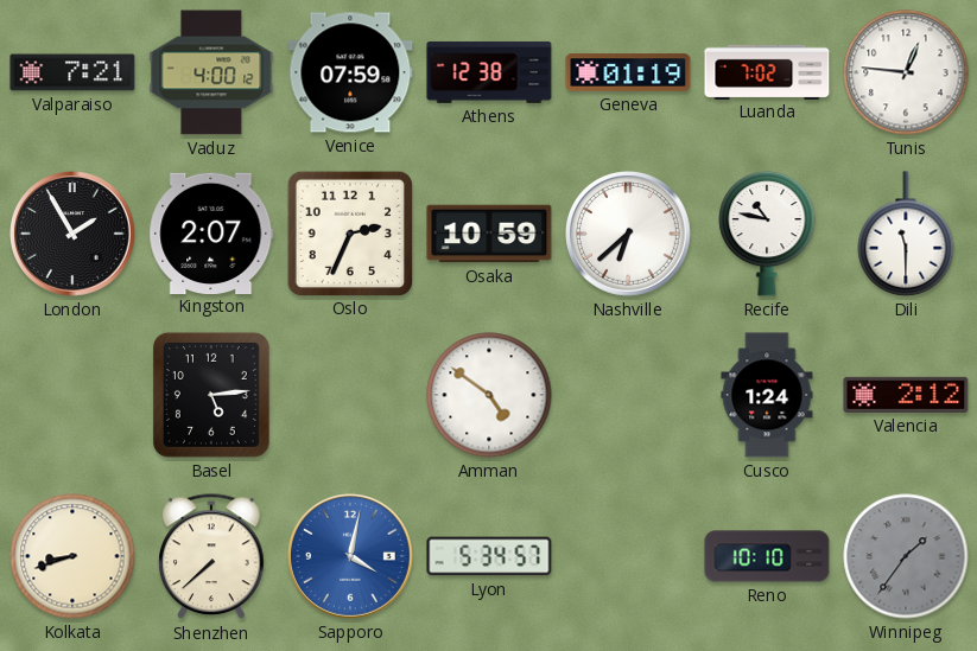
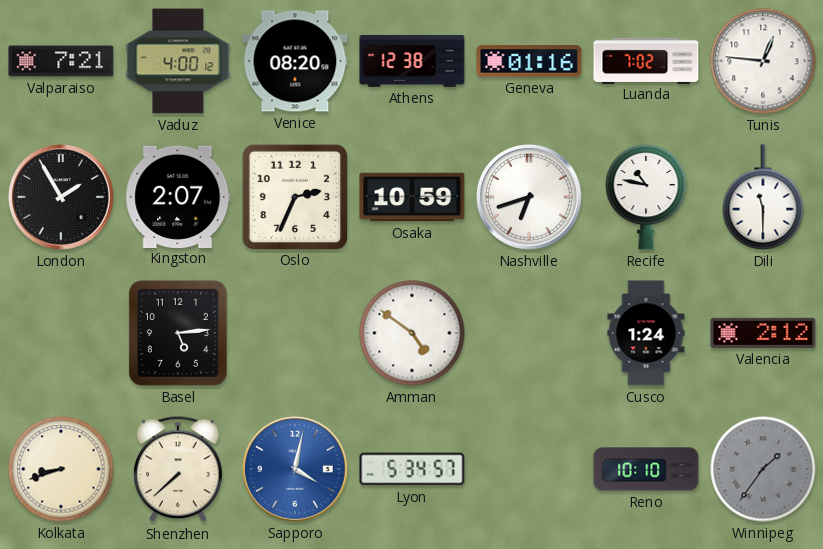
Venice: 07:59 -> 08:20 (295, 61)
Geneva: 01:19 -> 01:16 (529, 61)
Nashville: 6:38 -> 6:42 (530, 198)
